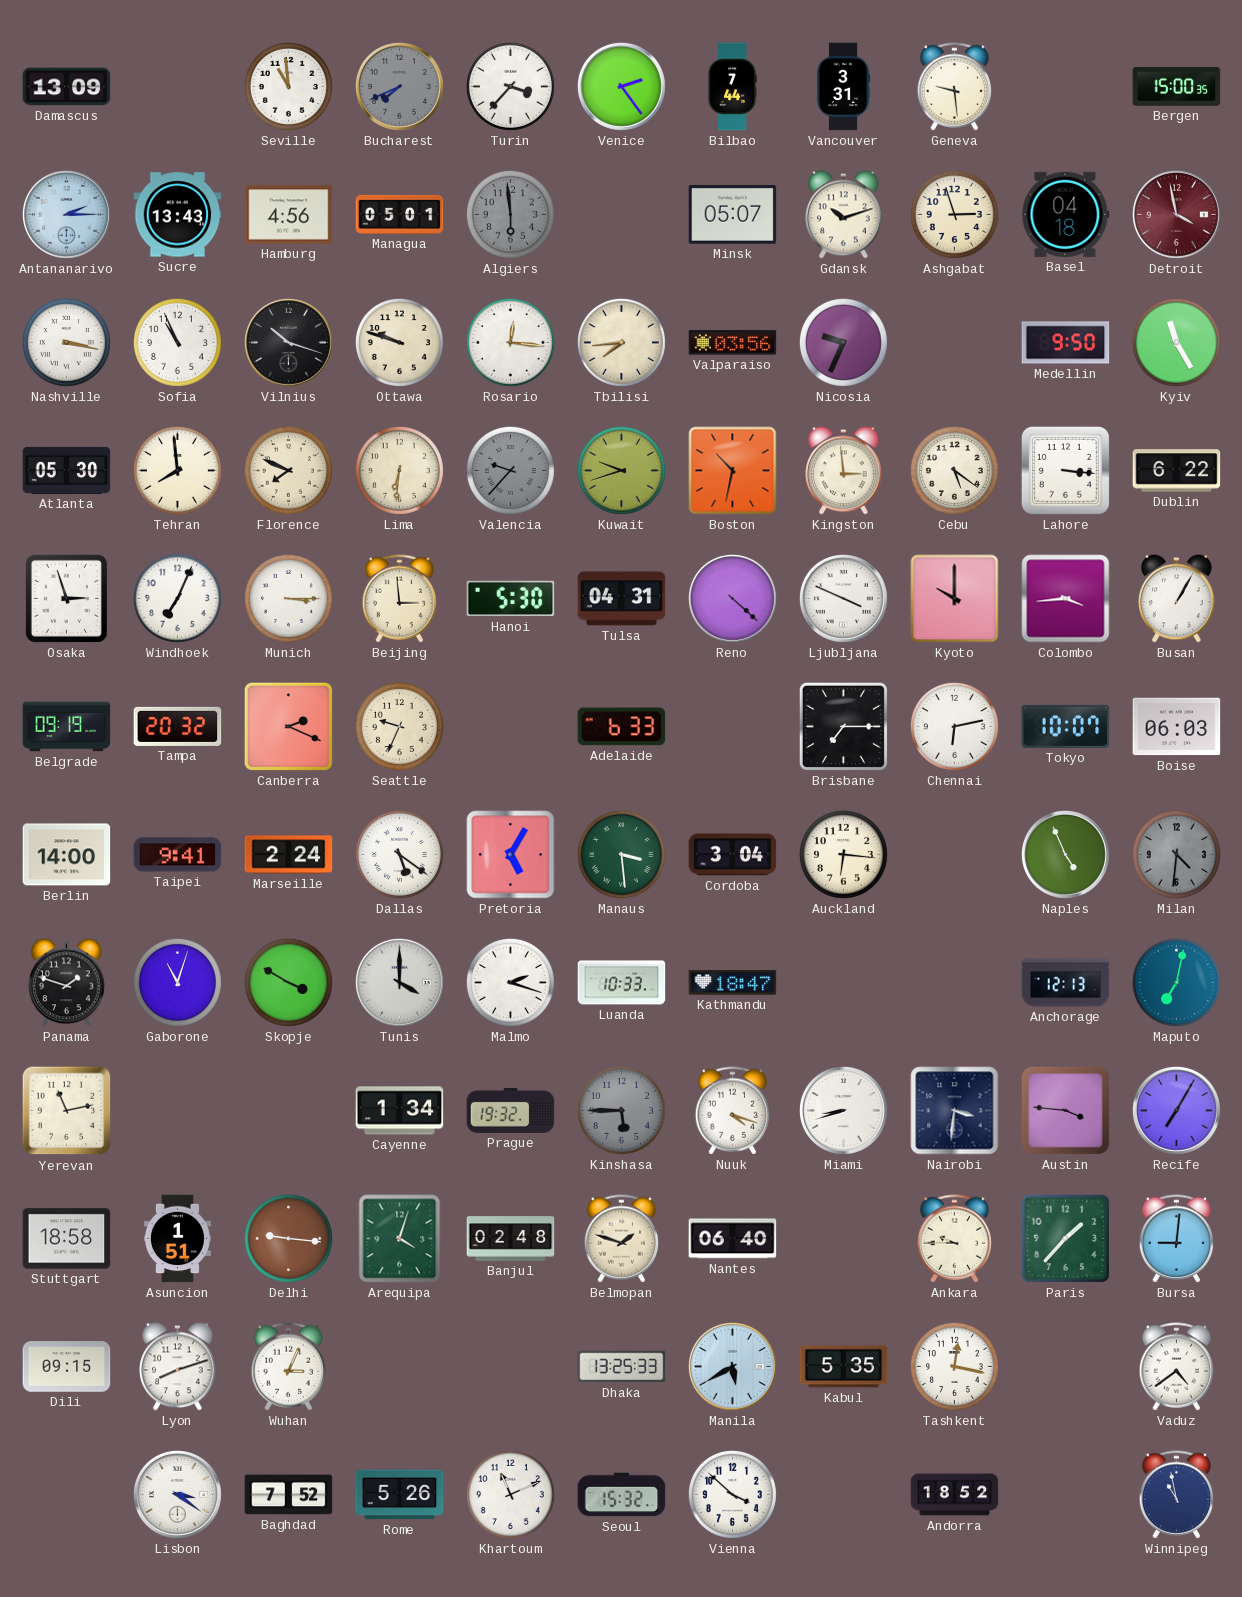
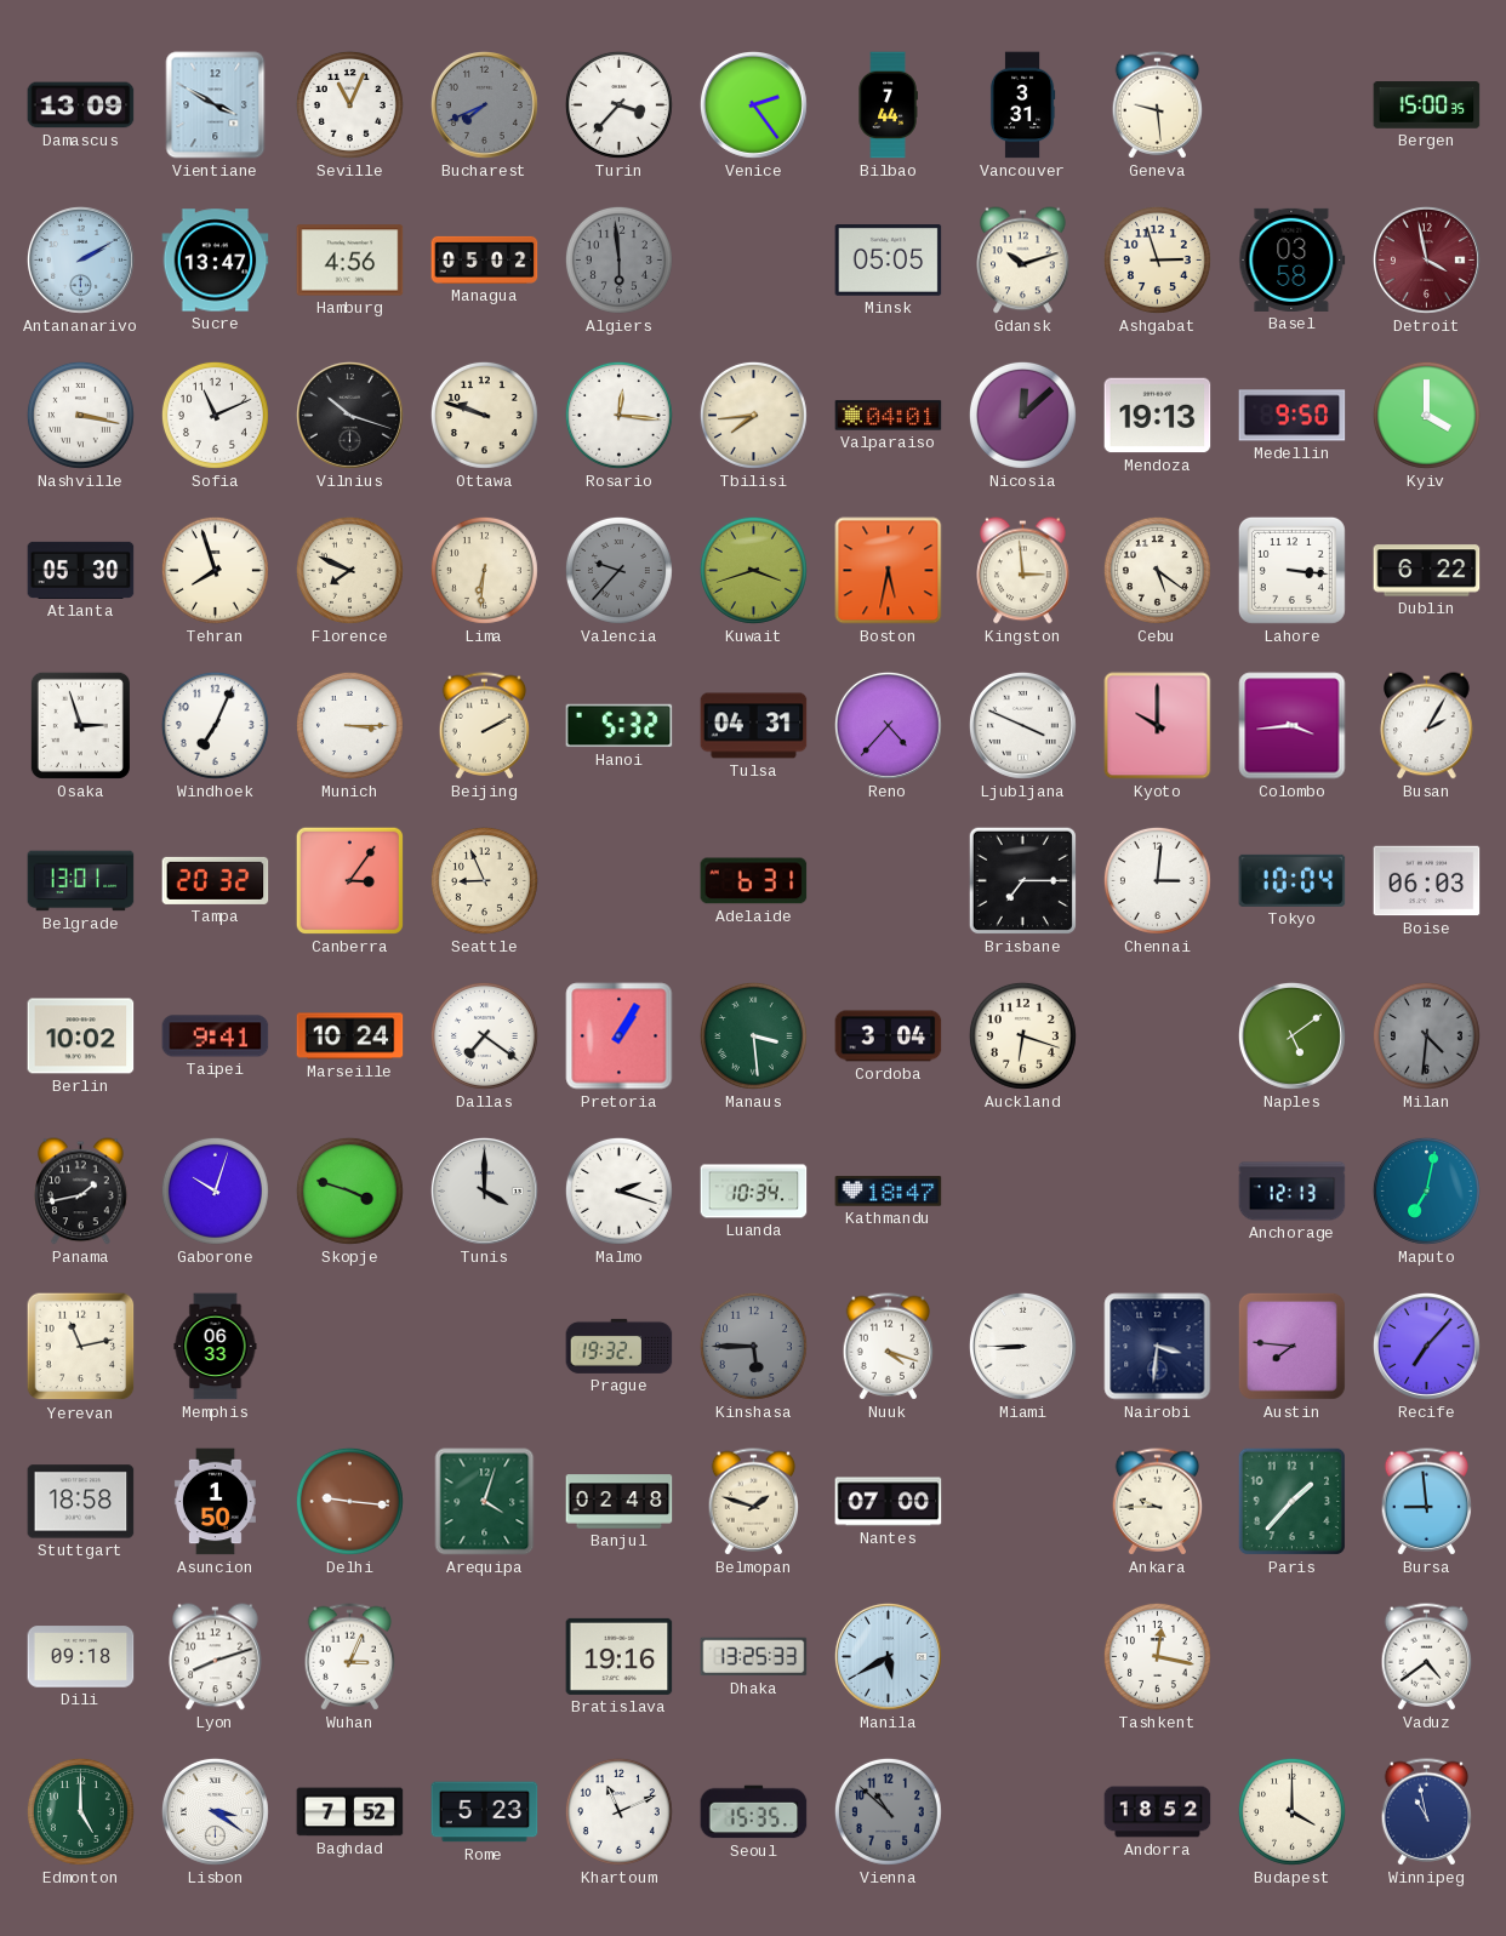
Vientiane: none -> 3:50 (216, 105)
Seville: 10:59 -> 11:04 (349, 104)
Antananarivo: 2:15 -> 2:10 (80, 259)
Sucre: 13:43 -> 13:47 (216, 261)
Managua: 05:01 -> 05:02 (485, 259)
Minsk: 05:07 -> 05:05 (889, 261)
Basel: 04:18 -> 03:58 (1293, 259)
Sofia: 10:56 -> 11:11 (215, 415)
Valparaiso: 03:56 -> 04:01 (889, 416)
Nicosia: 9:34 -> 12:08 (1022, 415)
Mendoza: none -> 19:13 (1158, 416)
Kyiv: 11:25 -> 4:00 (1426, 415)
Tehran: 7:59 -> 7:57 (215, 570)
Kuwait: 9:42 -> 3:42 (753, 570)
Boston: 10:32 -> 5:32 (889, 571)
Beijing: 2:59 -> 2:10 (485, 726)
Hanoi: 5:30 -> 5:32 (620, 726)
Reno: 4:22 -> 4:37 (888, 725)
Busan: 1:05 -> 2:05 (1427, 726)
Belgrade: 09:19 -> 13:01 (81, 881)
Canberra: 2:19 -> 3:06 (349, 880)
Seattle: 9:34 -> 8:56 (484, 880)
Adelaide: 6:33 -> 6:31 (754, 881)
Chennai: 6:13 -> 3:01 (1157, 880)
Tokyo: 10:07 -> 10:04 (1293, 880)
Berlin: 14:00 -> 10:02 (81, 1036)
Marseille: 2:24 -> 10:24 (350, 1036)
Dallas: 5:21 -> 7:21 (484, 1035)
Pretoria: 5:05 -> 1:05 (620, 1036)
Auckland: 6:16 -> 6:18 (1022, 1035)
Naples: 4:56 -> 5:09 (1291, 1035)
Panama: 1:48 -> 1:43 (81, 1192)
Gaborone: 11:03 -> 10:03 (215, 1190)
Skopje: 3:50 -> 3:48 (349, 1190)
Luanda: 10:33 -> 10:34 (754, 1192)
Memphis: none -> 06:33 (216, 1347)
Cayenne: 1:34 -> none (400, 1111)
Miami: 8:42 -> 8:45 (1022, 1346)
Austin: 3:46 -> 7:46 (1291, 1346)
Recife: 7:05 -> 7:07 (1426, 1346)
Asuncion: 1:51 -> 1:50 (215, 1502)
Nantes: 06:40 -> 07:00 (889, 1502)
Bursa: 9:01 -> 8:59 (1427, 1502)
Dili: 09:15 -> 09:18 (81, 1657)
Bratislava: none -> 19:16 (620, 1656)
Kabul: 5:35 -> none (844, 1367)
Edmonton: none -> 5:00 (80, 1811)
Rome: 5:26 -> 5:23 (485, 1812)
Seoul: 15:32 -> 15:35 (754, 1812)
Vienna: 3:52 -> 10:52 (888, 1811)
Vienna dial: white -> grey (888, 1811)
Budapest: none -> 4:00 (1291, 1811)
